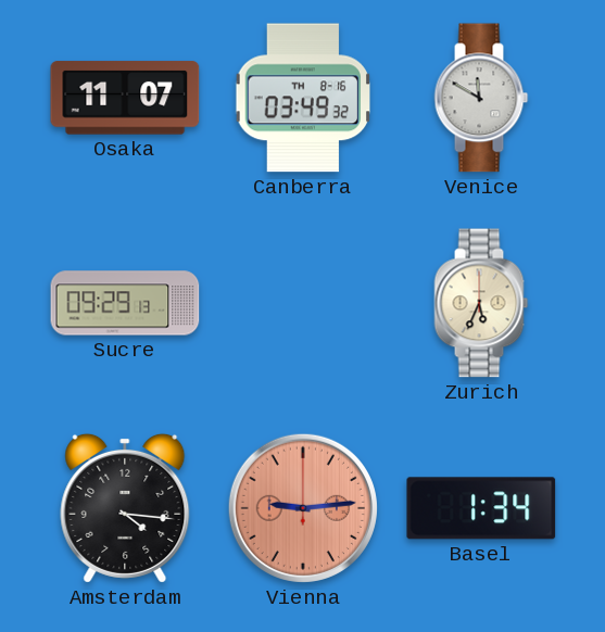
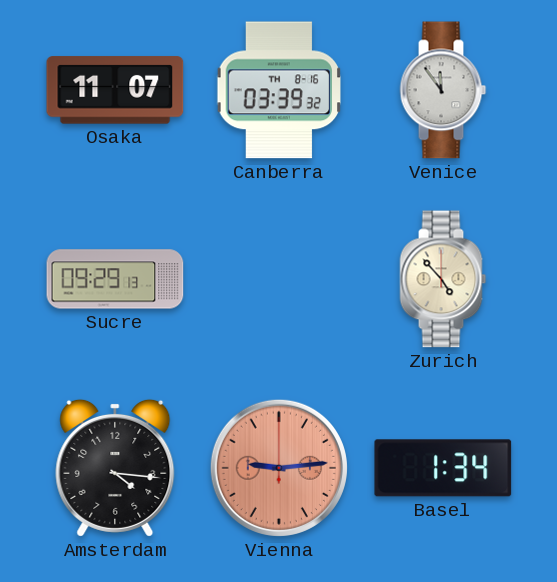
Canberra: 03:49 -> 03:39 (278, 90)
Venice: 11:50 -> 11:54 (443, 90)
Zurich: 5:34 -> 4:53 (443, 279)
